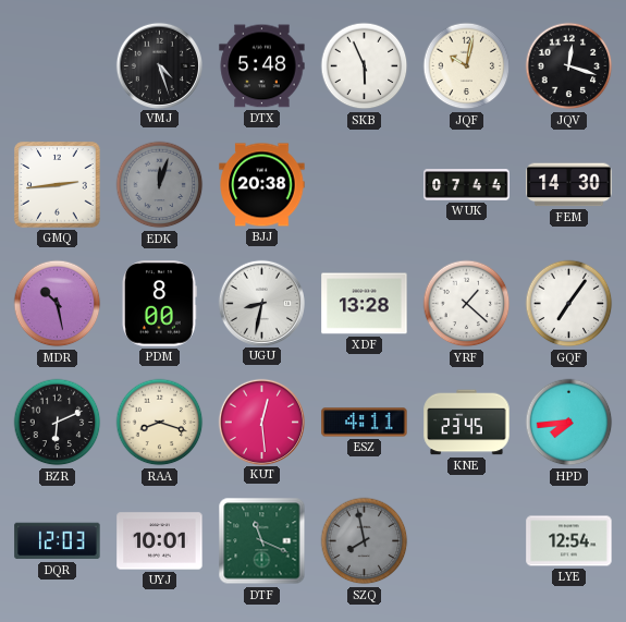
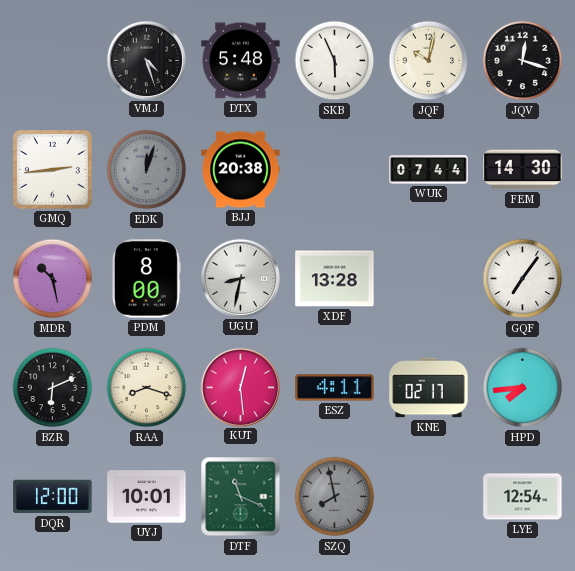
YRF: 1:22 -> none (467, 304)
KNE: 23:45 -> 02:17 (429, 388)
DQR: 12:03 -> 12:00 (53, 497)
